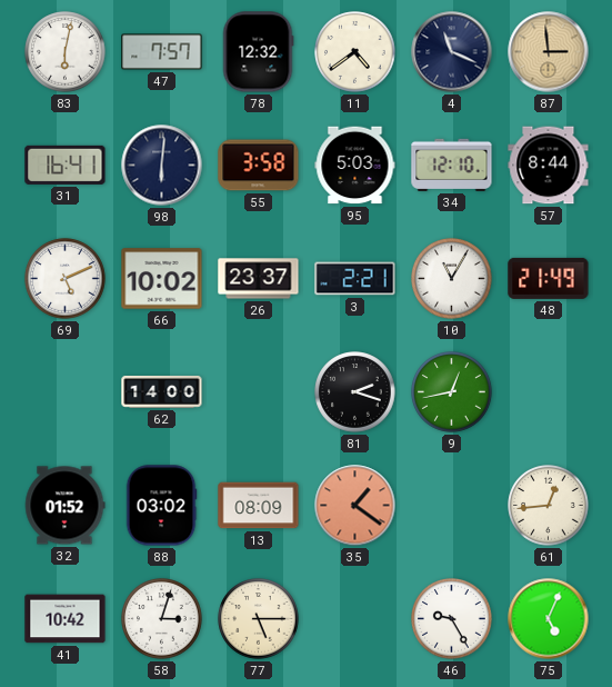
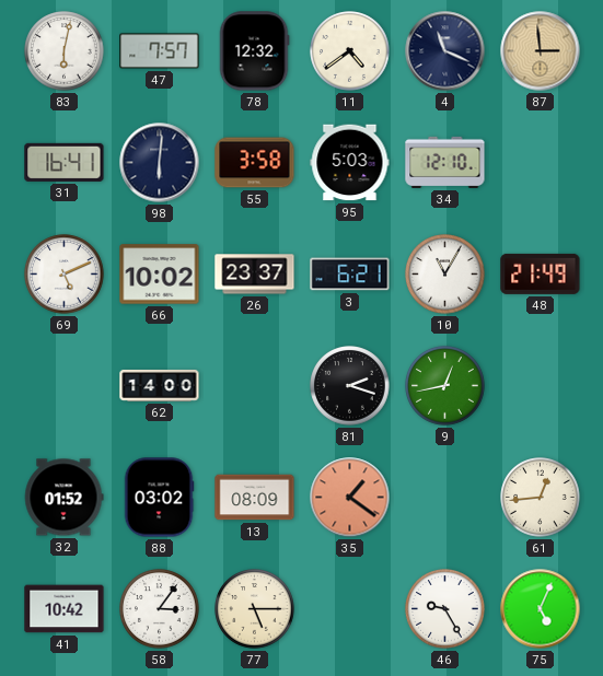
57: 8:44 -> none (549, 166)
3: 2:21 -> 6:21 (350, 275)
58: 3:03 -> 3:06 (160, 609)
